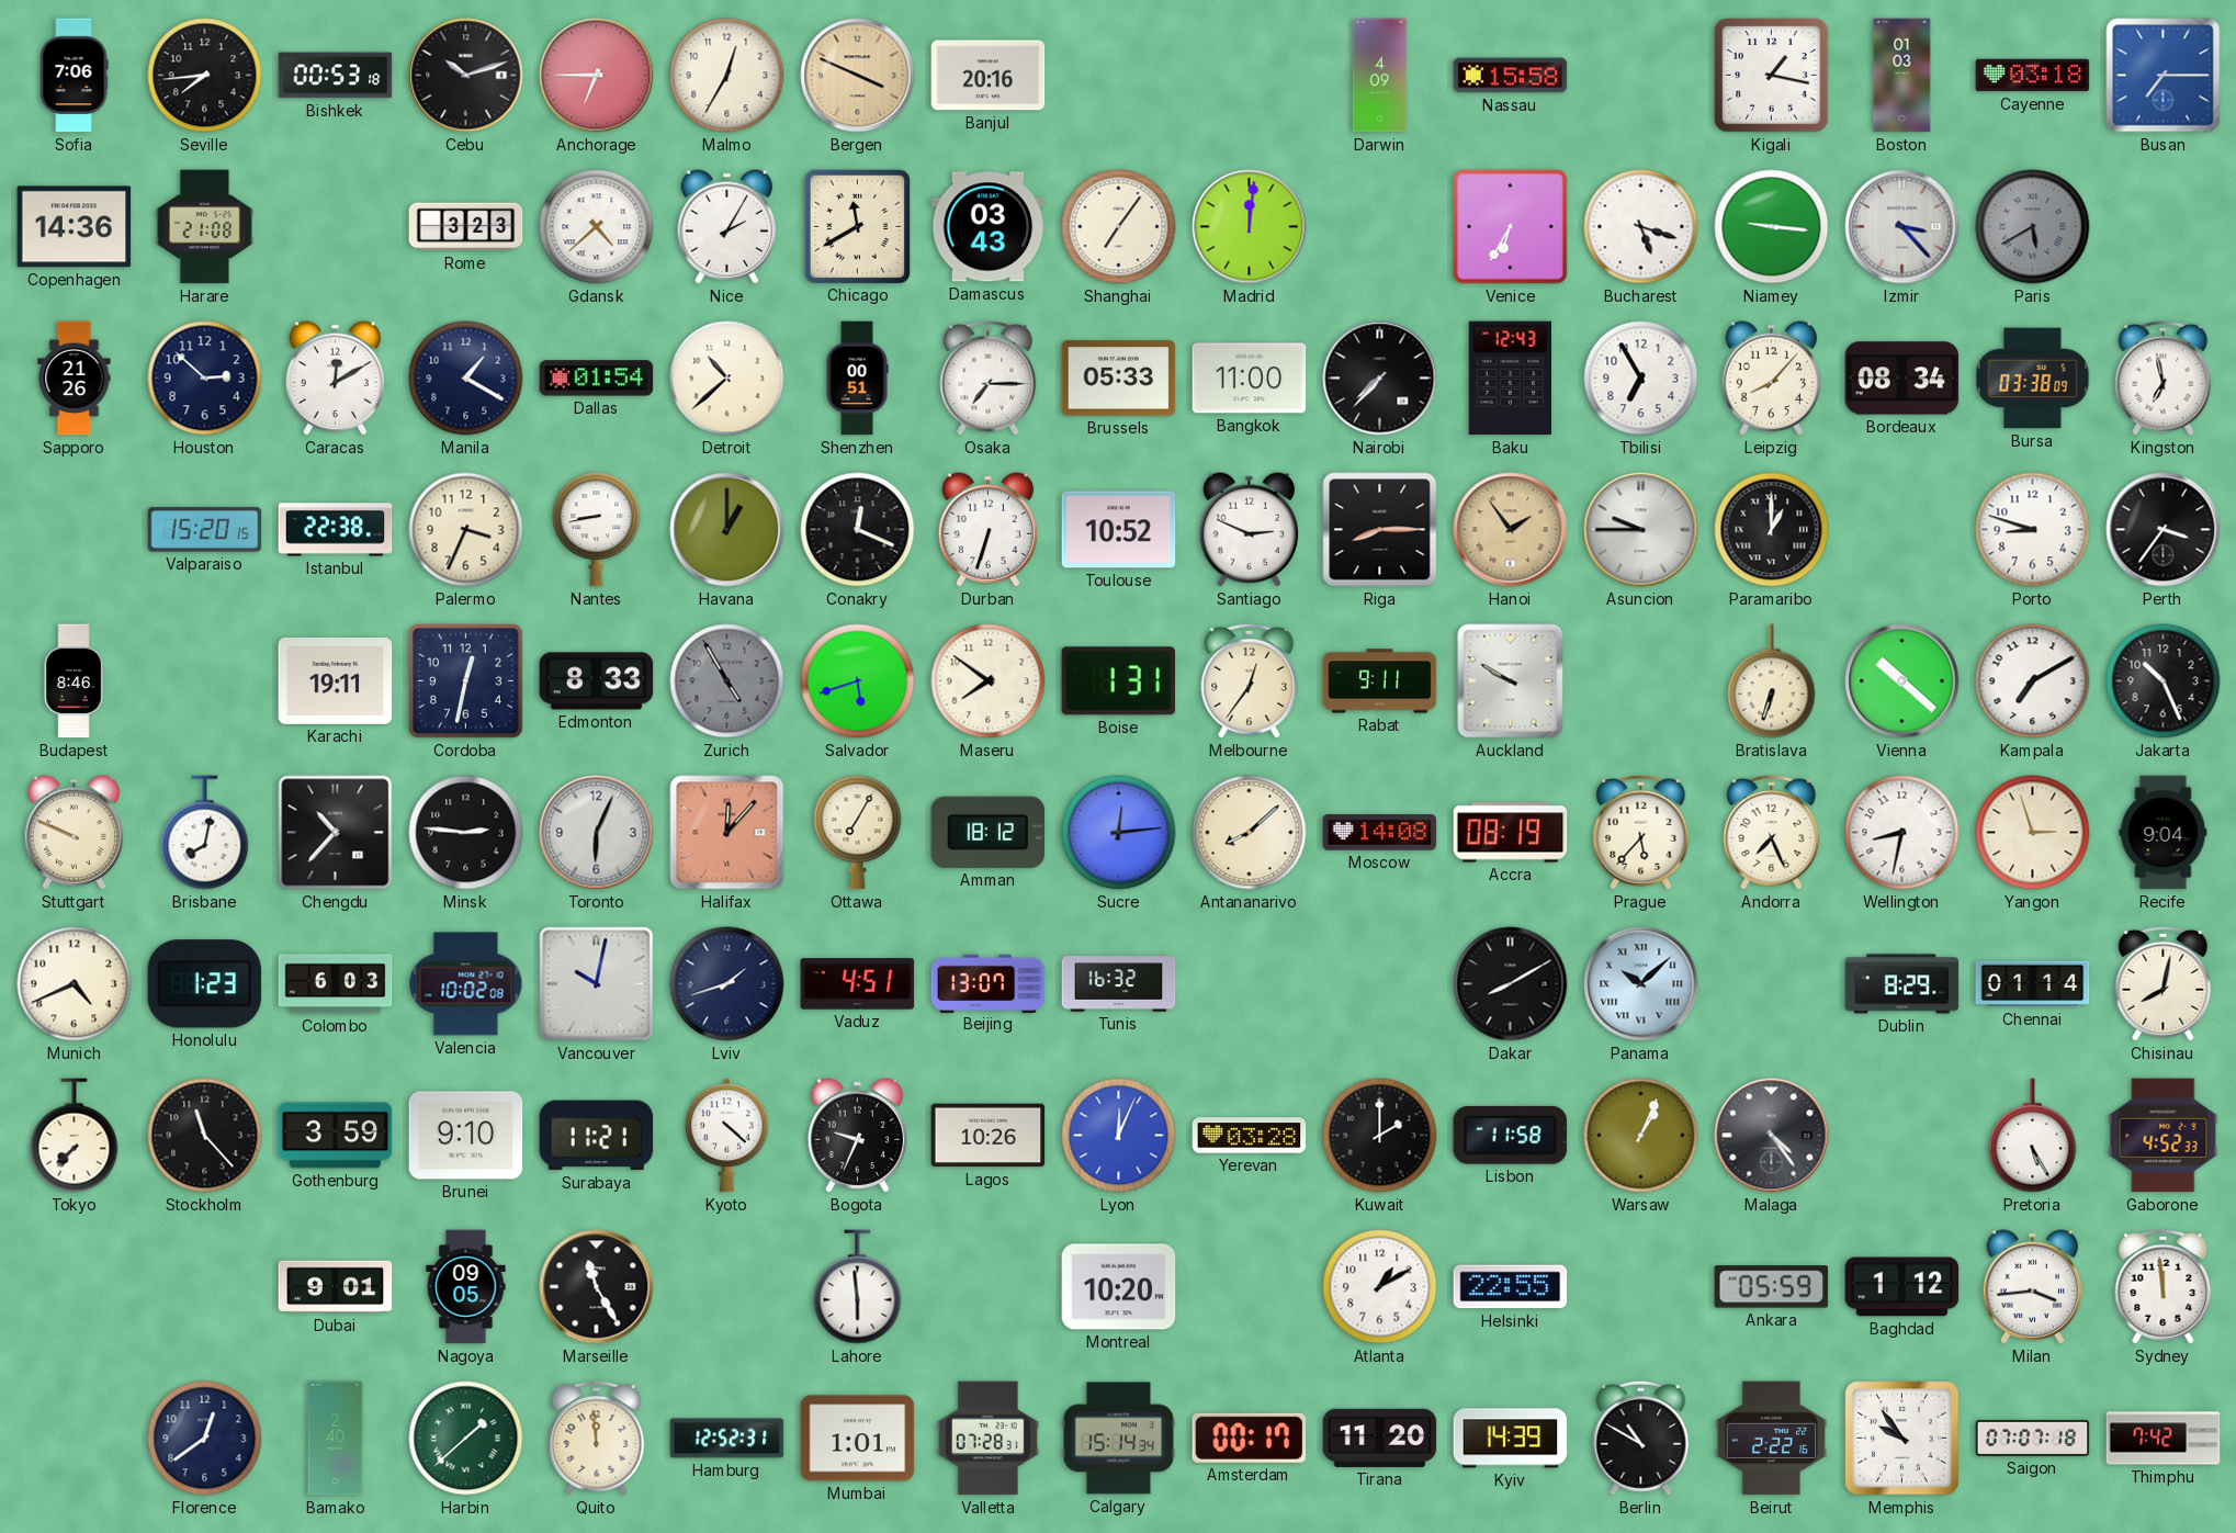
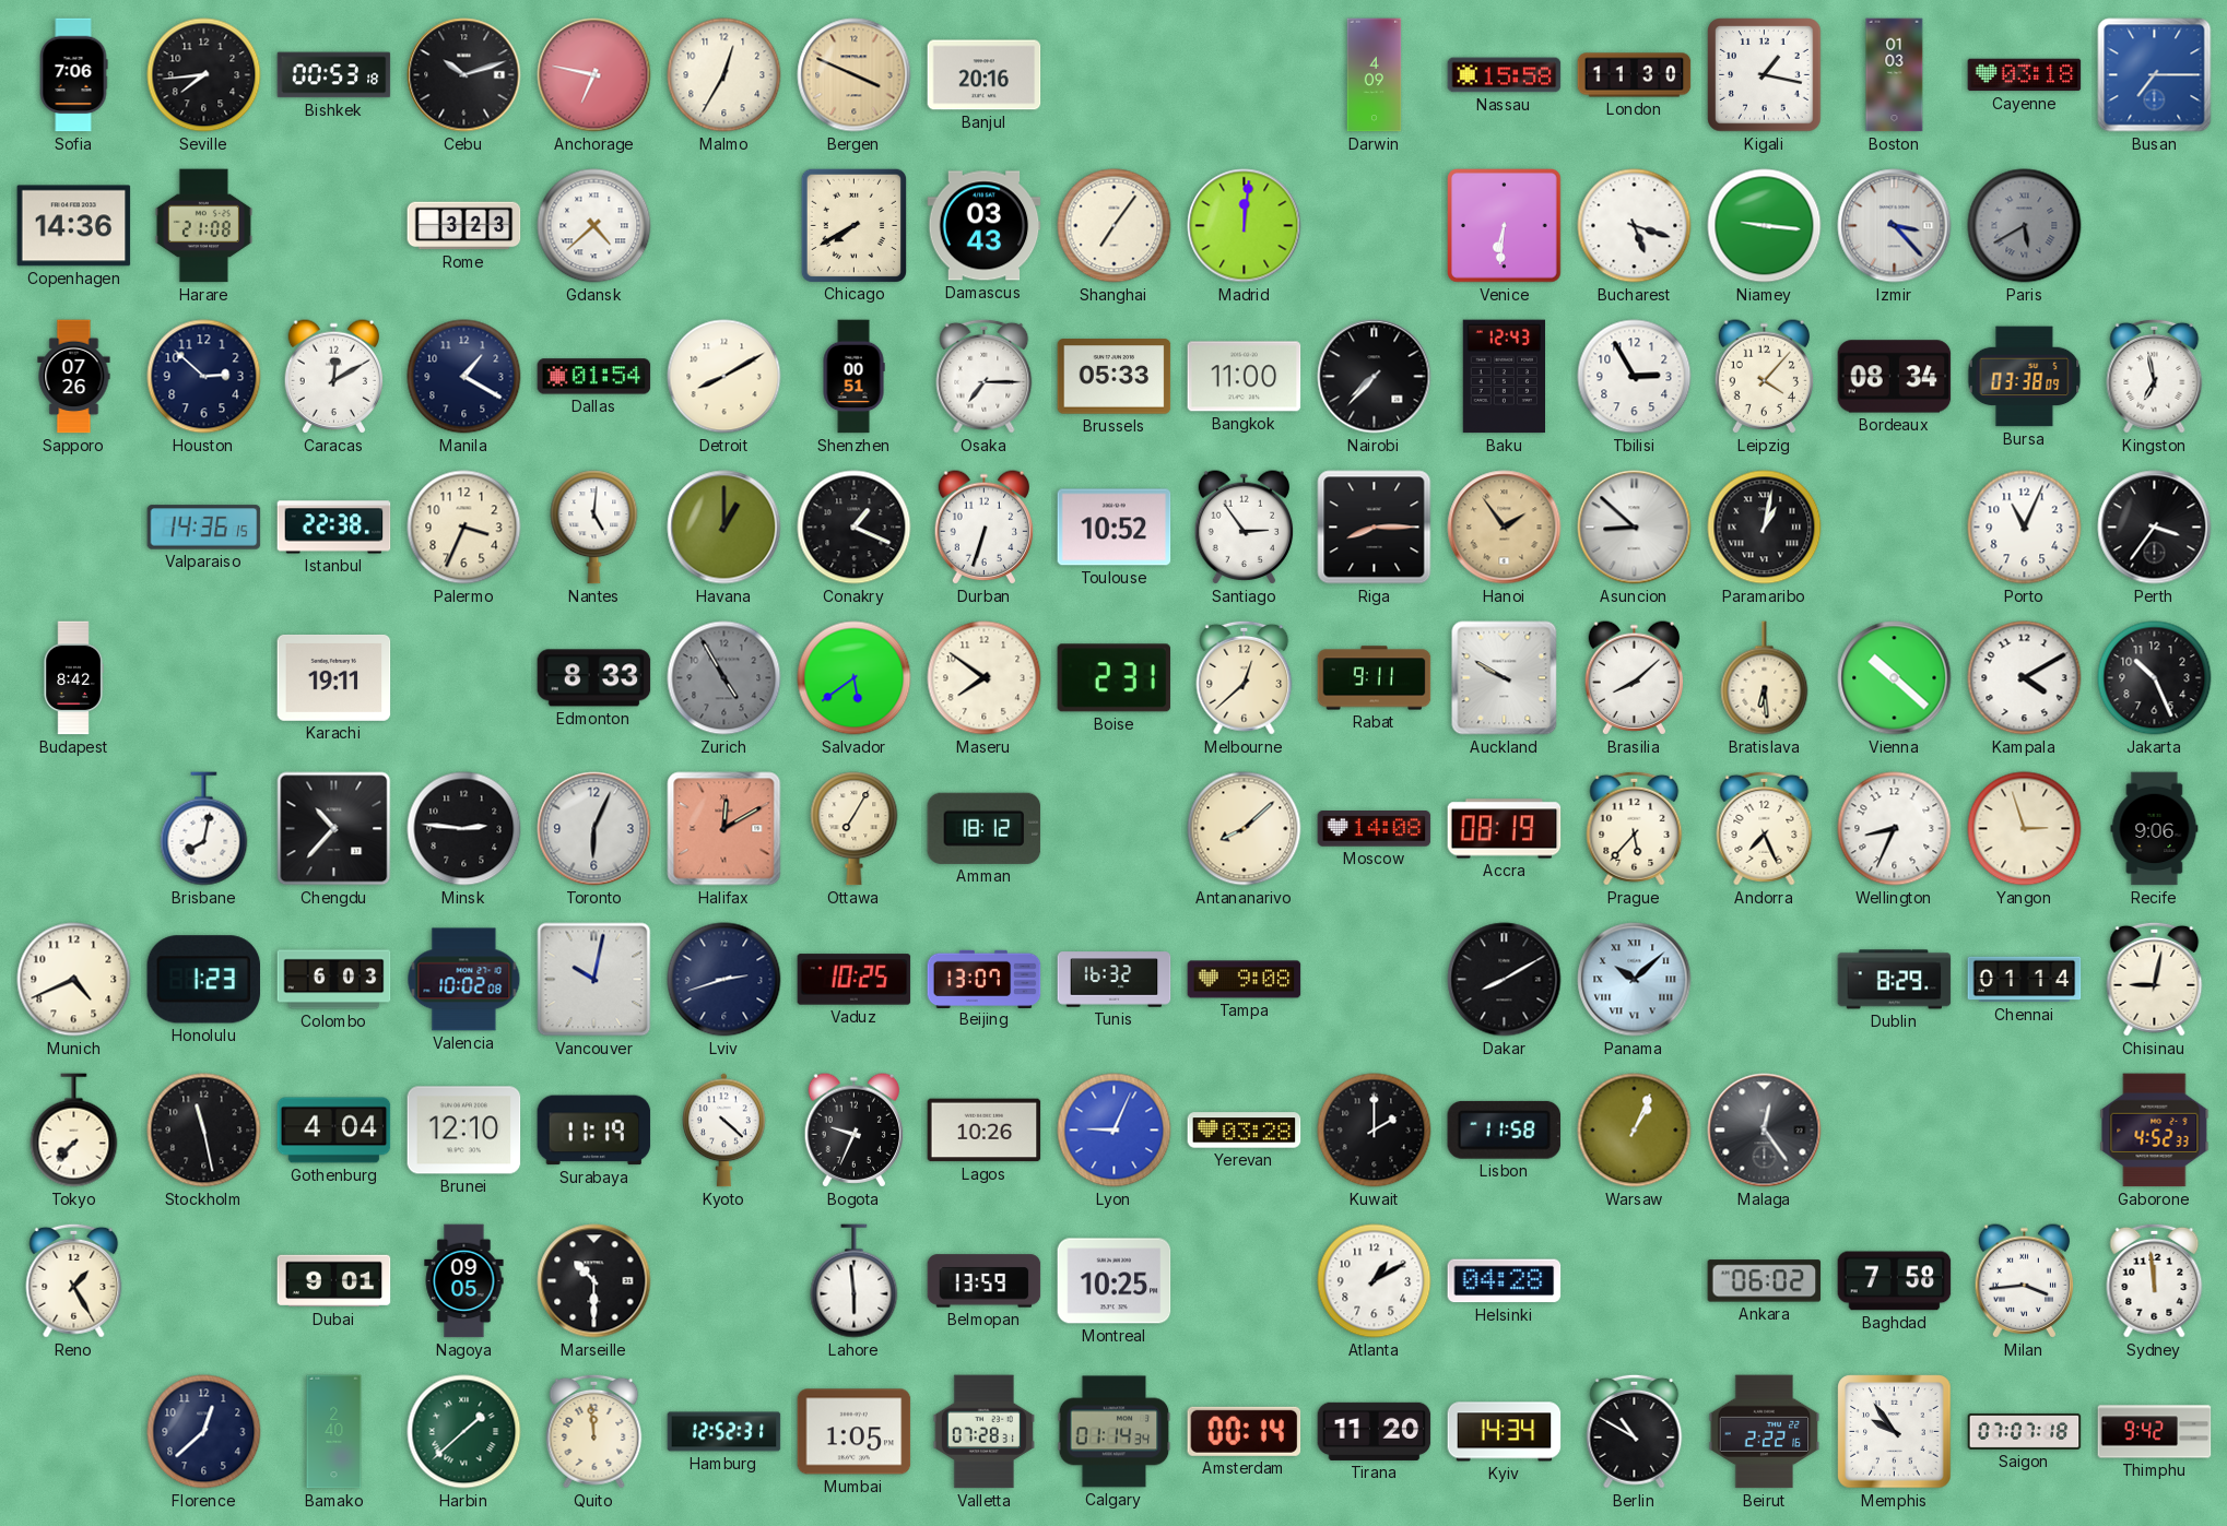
Anchorage: 6:45 -> 6:47 (594, 75)
London: none -> 11:30 (1635, 75)
Nice: 2:05 -> none (727, 227)
Chicago: 11:40 -> 7:40 (853, 225)
Venice: 6:35 -> 6:31 (1505, 226)
Sapporo: 21:26 -> 07:26 (74, 377)
Detroit: 10:38 -> 8:10 (724, 377)
Tbilisi: 6:55 -> 2:55 (1635, 377)
Leipzig: 8:07 -> 4:07 (1765, 377)
Valparaiso: 15:20 -> 14:36 (204, 528)
Nantes: 8:43 -> 5:01 (594, 528)
Conakry: 12:19 -> 1:19 (855, 528)
Santiago: 2:49 -> 2:54 (1245, 528)
Asuncion: 9:45 -> 8:52 (1635, 528)
Paramaribo: 1:00 -> 1:02 (1765, 528)
Porto: 8:48 -> 11:04 (2025, 528)
Budapest: 8:46 -> 8:42 (73, 678)
Cordoba: 12:32 -> none (466, 681)
Salvador: 5:42 -> 5:39 (855, 678)
Boise: 1:31 -> 2:31 (1115, 678)
Melbourne: 12:36 -> 12:38 (1245, 677)
Brasilia: none -> 8:08 (1635, 678)
Bratislava: 6:33 -> 6:29 (1765, 678)
Kampala: 7:10 -> 4:10 (2025, 678)
Stuttgart: 9:49 -> none (75, 833)
Halifax: 12:07 -> 12:10 (724, 829)
Sucre: 12:14 -> none (1119, 833)
Wellington: 8:32 -> 8:34 (1895, 829)
Recife: 9:04 -> 9:06 (2155, 829)
Lviv: 1:42 -> 2:42 (724, 980)
Vaduz: 4:51 -> 10:25 (855, 980)
Tampa: none -> 9:08 (1245, 980)
Chisinau: 8:02 -> 9:02 (2155, 979)
Stockholm: 11:23 -> 11:28 (204, 1131)
Gothenburg: 3:59 -> 4:04 (334, 1131)
Brunei: 9:10 -> 12:10 (464, 1131)
Surabaya: 11:21 -> 11:19 (594, 1131)
Lyon: 12:04 -> 9:04 (1115, 1131)
Malaga: 4:24 -> 12:24 (1765, 1131)
Pretoria: 5:25 -> none (2033, 1136)
Reno: none -> 1:25 (74, 1280)
Marseille: 11:25 -> 10:30 (594, 1281)
Belmopan: none -> 13:59 (985, 1281)
Montreal: 10:20 -> 10:25 (1115, 1281)
Helsinki: 22:55 -> 04:28 (1505, 1281)
Ankara: 05:59 -> 06:02 (1765, 1281)
Baghdad: 1:12 -> 7:58 (1895, 1281)
Florence: 12:39 -> 12:38 (204, 1432)
Mumbai: 1:01 -> 1:05 (855, 1432)
Calgary: 15:14 -> 01:14 (1115, 1432)
Amsterdam: 00:17 -> 00:14 (1245, 1431)
Kyiv: 14:39 -> 14:34 (1505, 1432)
Thimphu: 7:42 -> 9:42 (2155, 1432)
